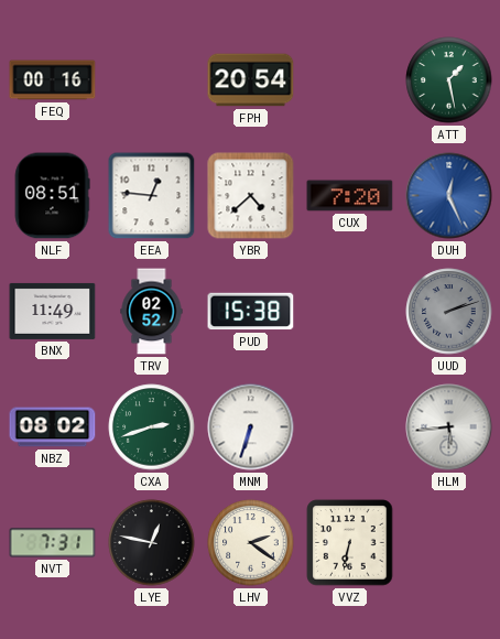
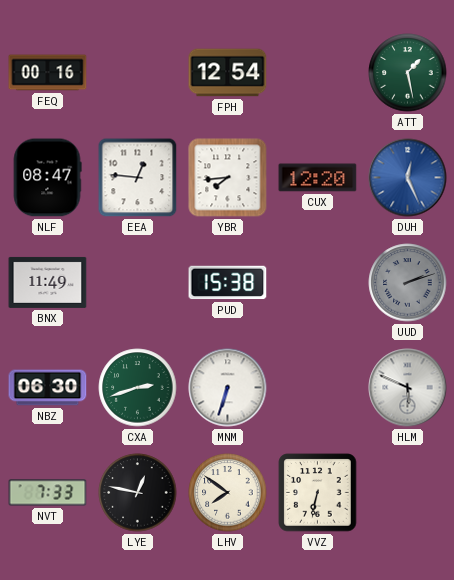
FPH: 20:54 -> 12:54 (228, 73)
NLF: 08:51 -> 08:47 (47, 178)
YBR: 4:38 -> 7:44 (228, 178)
CUX: 7:20 -> 12:20 (318, 178)
TRV: 02:52 -> none (152, 312)
NBZ: 08:02 -> 06:30 (48, 388)
HLM: 5:44 -> 5:49 (408, 388)
NVT: 7:31 -> 7:33 (48, 493)
LHV: 2:21 -> 7:51 (228, 493)
